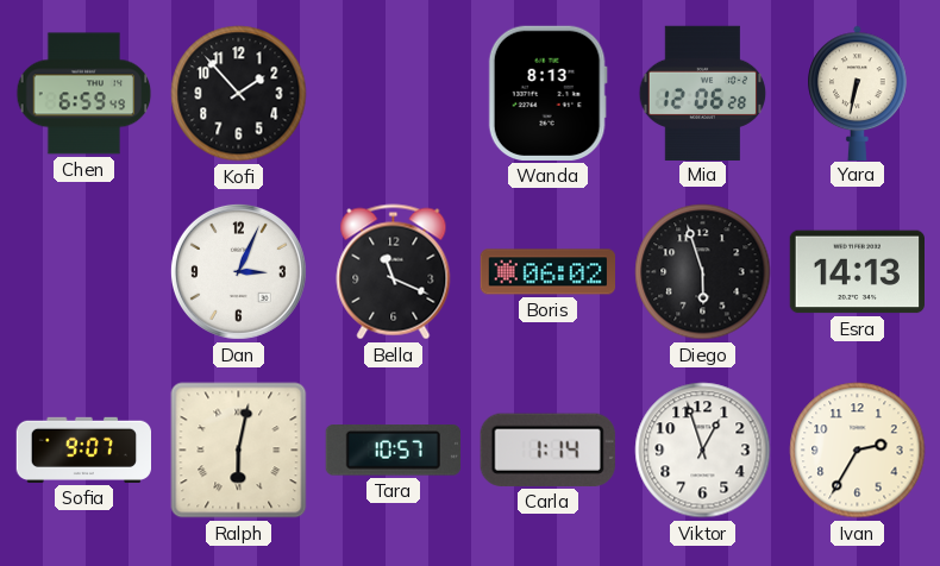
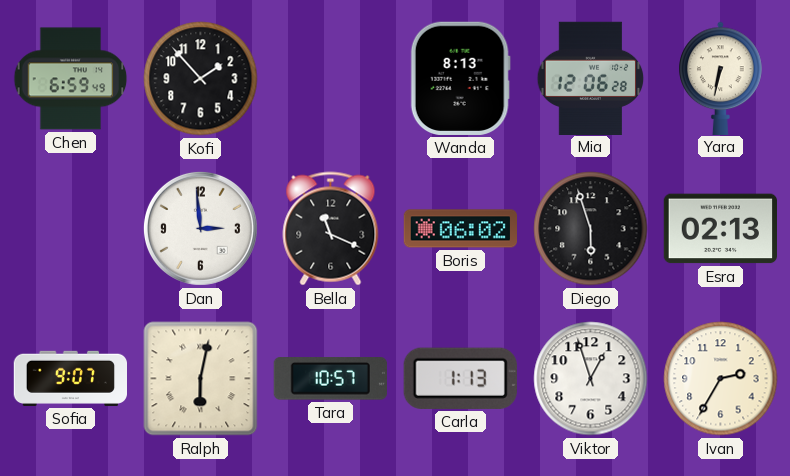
Dan: 3:04 -> 2:59 (200, 228)
Esra: 14:13 -> 02:13 (720, 229)
Carla: 1:14 -> 1:13 (460, 378)
